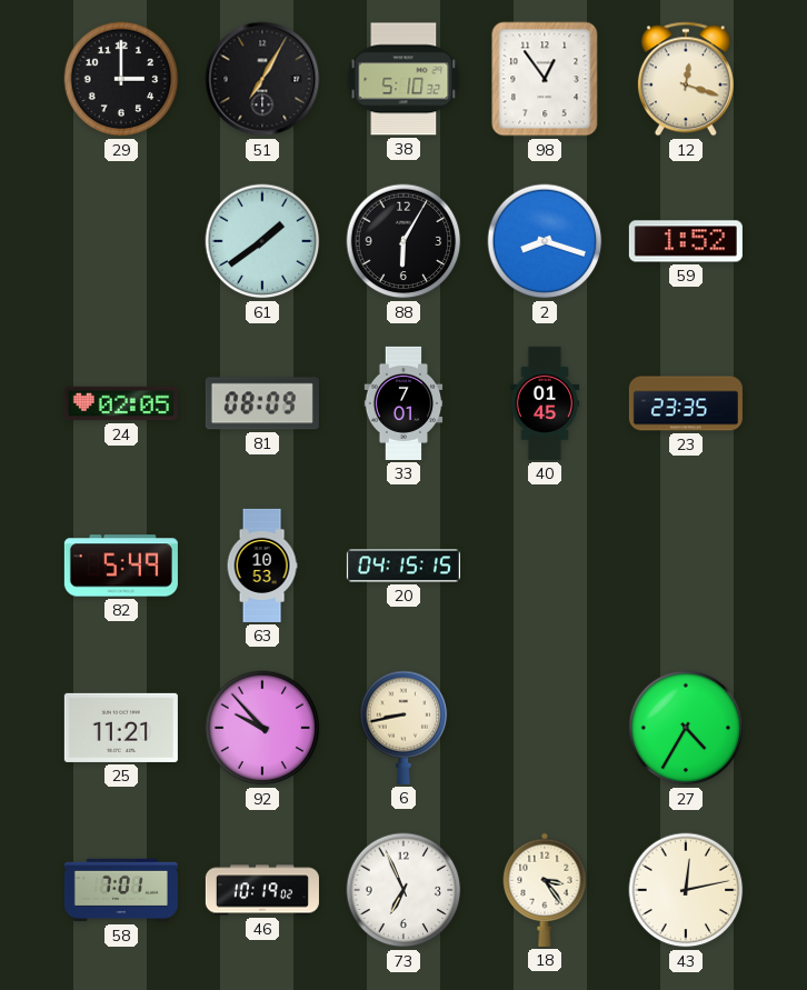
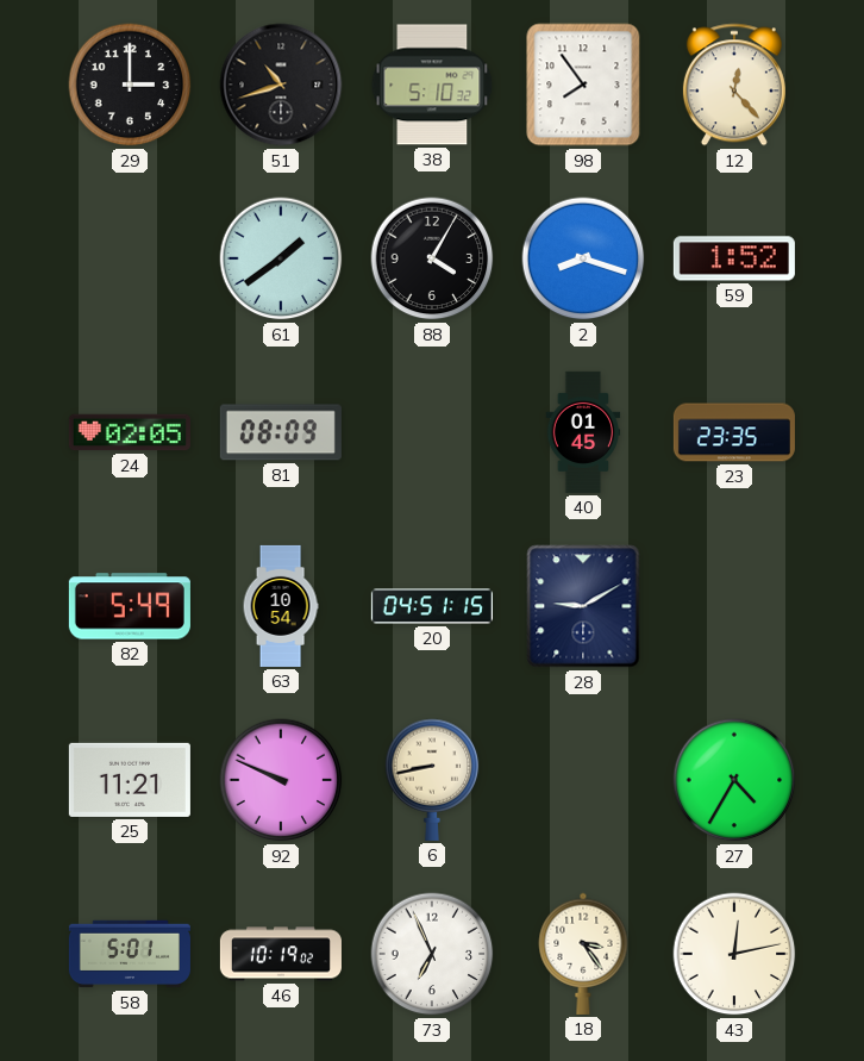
51: 7:05 -> 10:42 (281, 85)
98: 12:54 -> 7:54 (583, 85)
12: 12:18 -> 12:23 (734, 85)
88: 6:05 -> 4:05 (432, 258)
33: 7:01 -> none (403, 403)
63: 10:53 -> 10:54 (281, 606)
20: 04:15 -> 04:51 (432, 606)
28: none -> 9:10 (583, 606)
92: 9:53 -> 9:49 (281, 780)
58: 7:01 -> 5:01 (130, 954)
